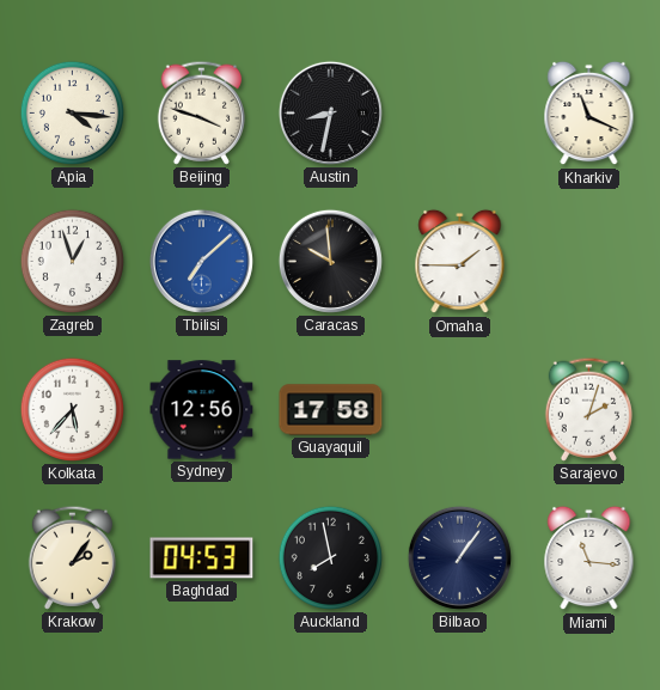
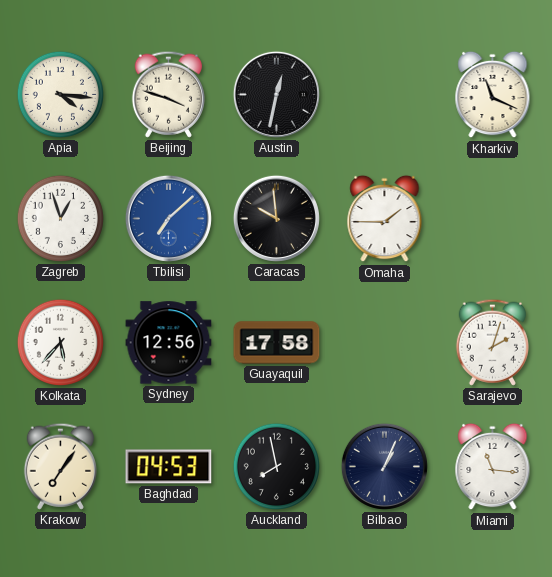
Austin: 8:32 -> 12:32 (276, 94)
Krakow: 2:06 -> 7:06 (60, 466)
Bilbao: 1:06 -> 1:04 (384, 466)
